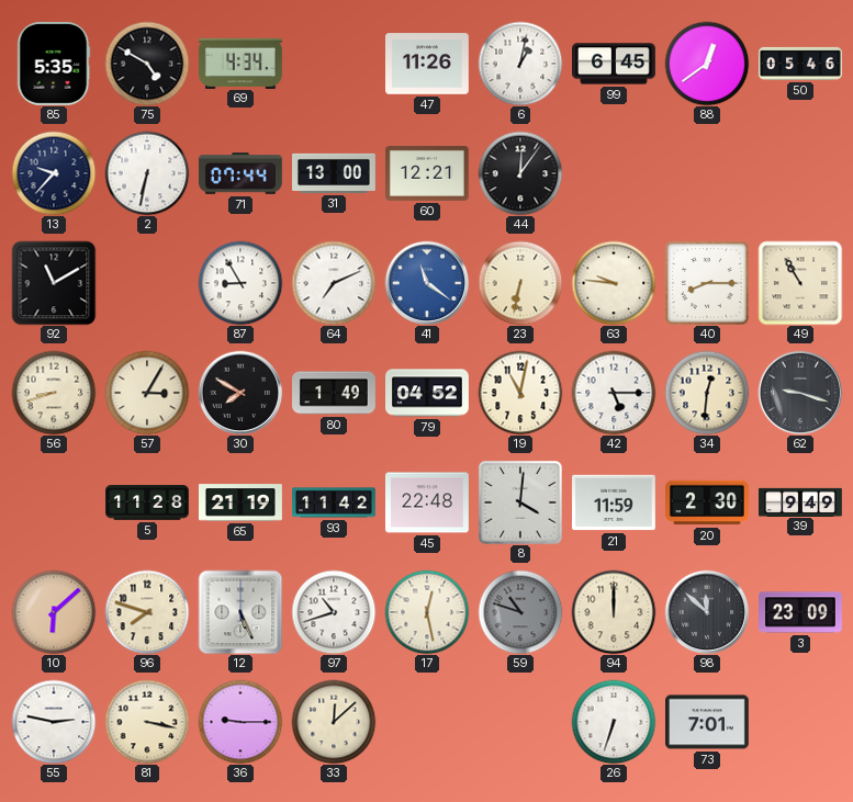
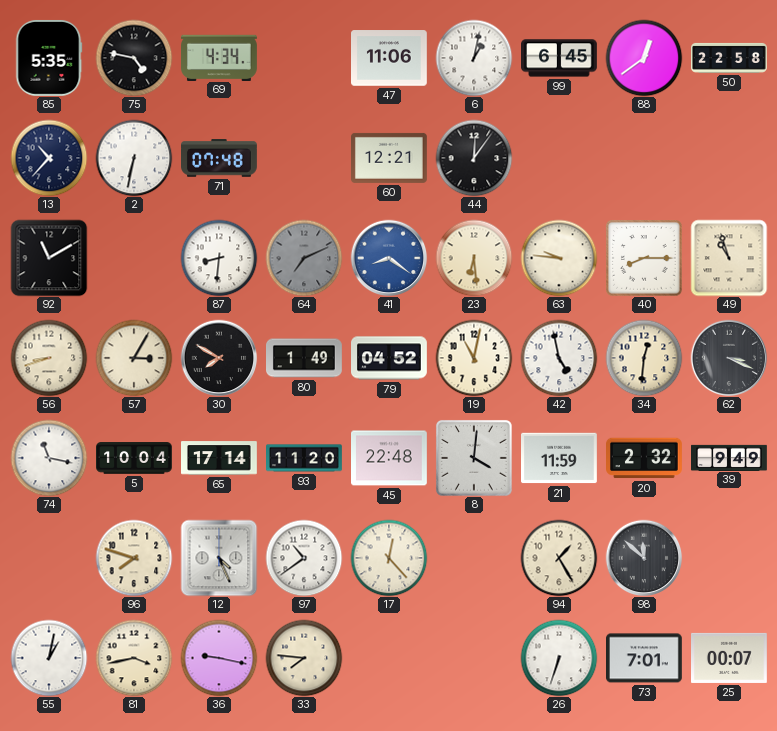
75: 4:50 -> 4:47 (134, 58)
47: 11:26 -> 11:06 (390, 58)
50: 05:46 -> 22:58 (730, 58)
13: 9:37 -> 10:37 (49, 158)
71: 07:44 -> 07:48 (220, 158)
31: 13:00 -> none (334, 173)
87: 8:55 -> 8:31 (219, 258)
64 dial: white -> grey (304, 258)
41: 11:21 -> 8:21 (389, 258)
23: 6:32 -> 6:29 (474, 258)
49: 10:55 -> 10:57 (729, 258)
42: 5:15 -> 4:58 (559, 358)
62: 9:18 -> 3:19 (729, 358)
74: none -> 11:17 (49, 458)
5: 11:28 -> 10:04 (135, 458)
65: 21:19 -> 17:14 (220, 458)
93: 11:42 -> 11:20 (305, 458)
20: 2:30 -> 2:32 (645, 458)
10: 6:08 -> none (54, 612)
12: 5:26 -> 4:26 (219, 558)
97: 10:42 -> 10:39 (304, 558)
17: 12:28 -> 12:23 (389, 558)
59: 10:48 -> none (520, 612)
94: 12:00 -> 1:25 (559, 558)
3: 23:09 -> none (801, 612)
55: 2:47 -> 1:02 (49, 658)
81: 3:17 -> 3:43 (134, 658)
36: 9:15 -> 9:17 (219, 658)
33: 12:08 -> 7:46 (304, 658)
25: none -> 00:07 (730, 658)
